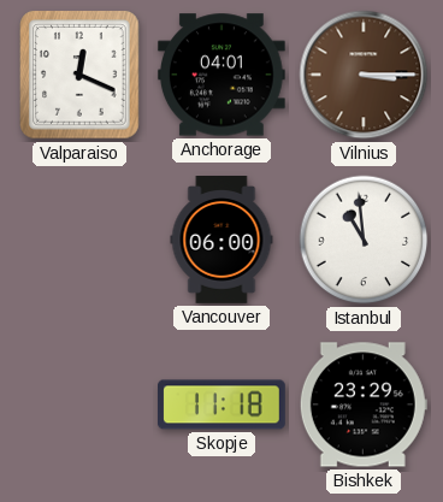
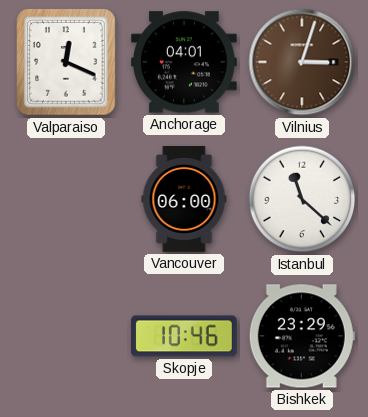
Vilnius: 3:15 -> 3:03 (302, 62)
Istanbul: 10:59 -> 11:22 (302, 199)
Skopje: 11:18 -> 10:46 (185, 336)
